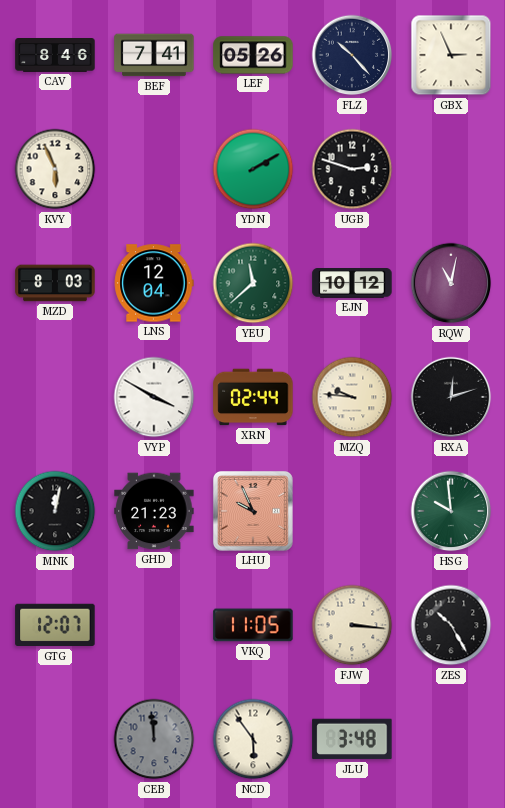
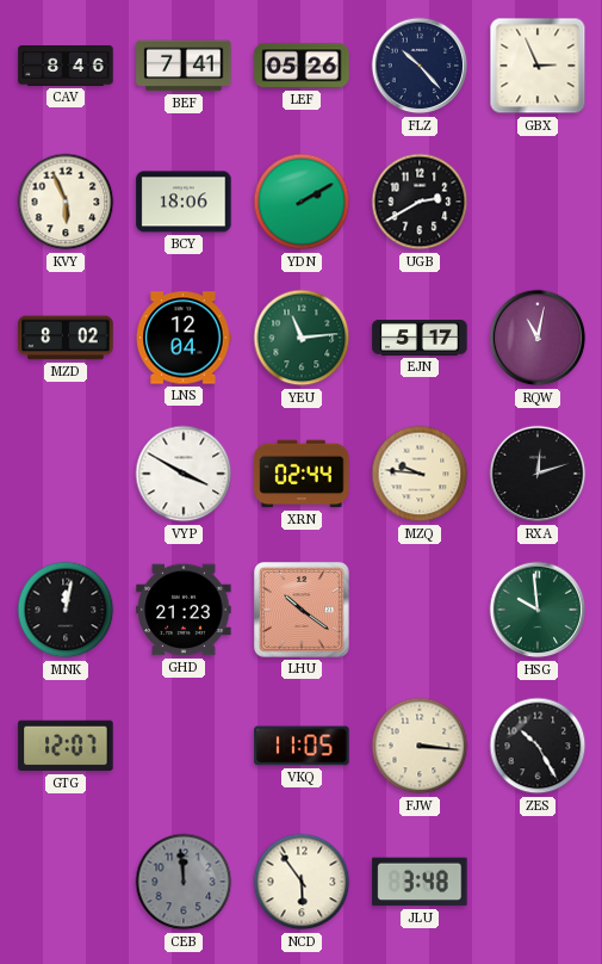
BCY: none -> 18:06 (184, 202)
UGB: 2:48 -> 2:40 (420, 202)
MZD: 8:03 -> 8:02 (66, 338)
YEU: 11:38 -> 11:14 (302, 338)
EJN: 10:12 -> 5:17 (420, 339)
LHU: 9:56 -> 10:21 (302, 610)
